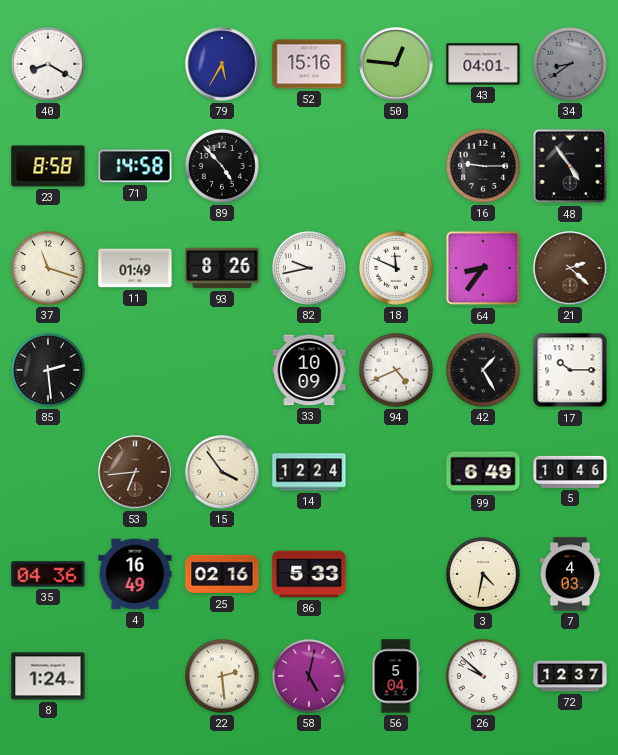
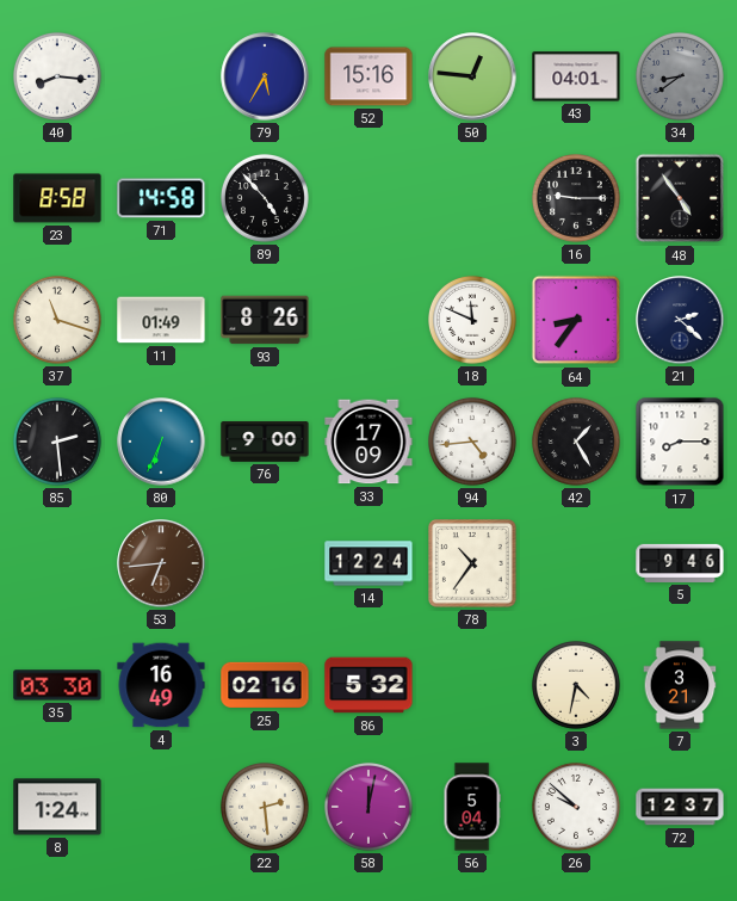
40: 8:20 -> 8:16 (57, 76)
82: 9:43 -> none (309, 268)
21 dial: brown -> navy (680, 320)
80: none -> 6:34 (161, 442)
76: none -> 9:00 (265, 442)
33: 10:09 -> 17:09 (368, 442)
94: 4:41 -> 4:44 (472, 442)
17: 10:15 -> 8:15 (680, 442)
15: 3:54 -> none (222, 472)
78: none -> 10:36 (473, 564)
99: 6:49 -> none (483, 472)
5: 10:46 -> 9:46 (680, 563)
35: 04:36 -> 03:30 (57, 685)
86: 5:33 -> 5:32 (368, 685)
7: 4:03 -> 3:21 (680, 685)
58: 5:02 -> 12:02 (368, 807)
